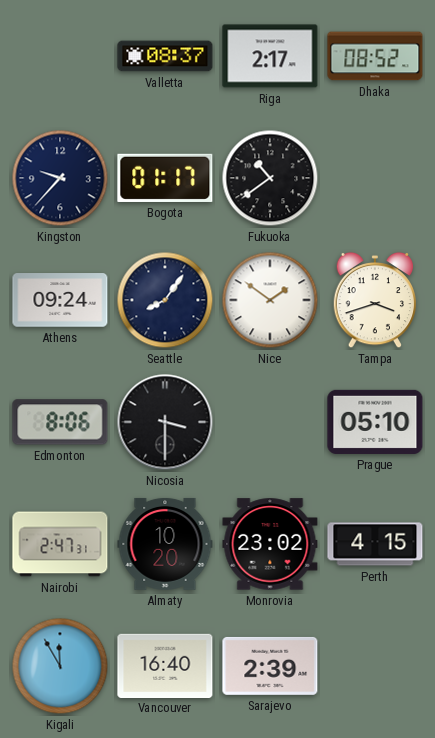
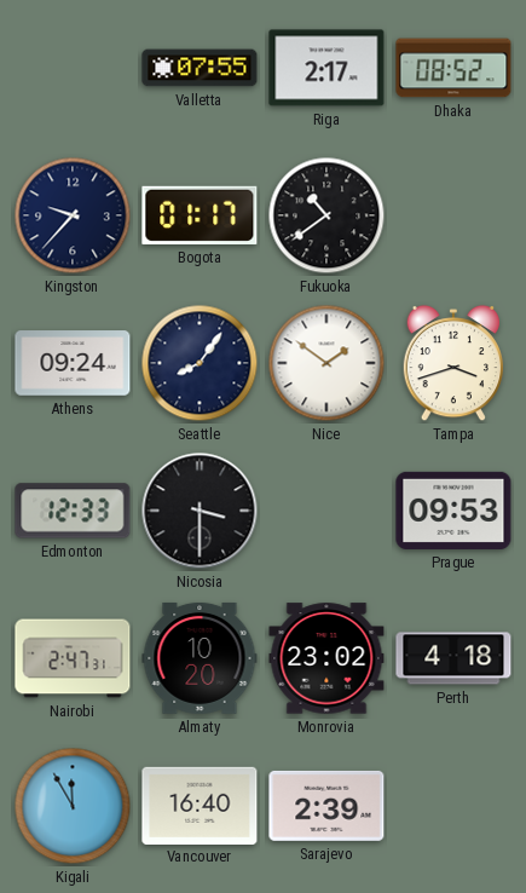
Valletta: 08:37 -> 07:55 (200, 68)
Edmonton: 8:06 -> 12:33 (73, 511)
Prague: 05:10 -> 09:53 (453, 511)
Perth: 4:15 -> 4:18 (453, 658)
